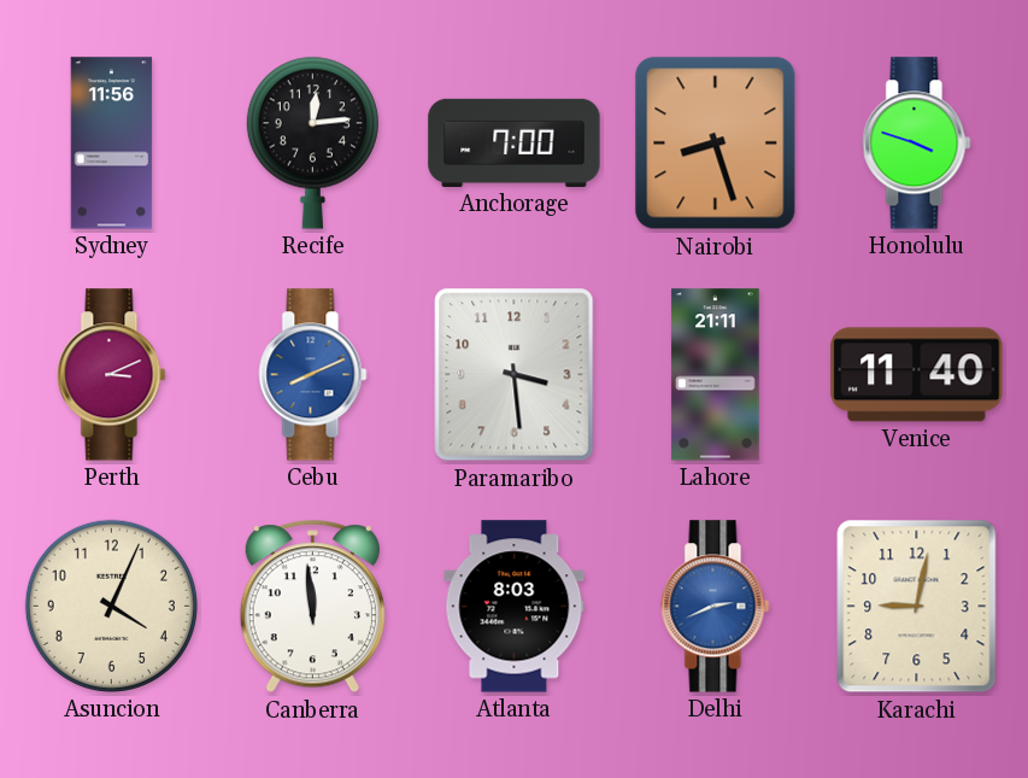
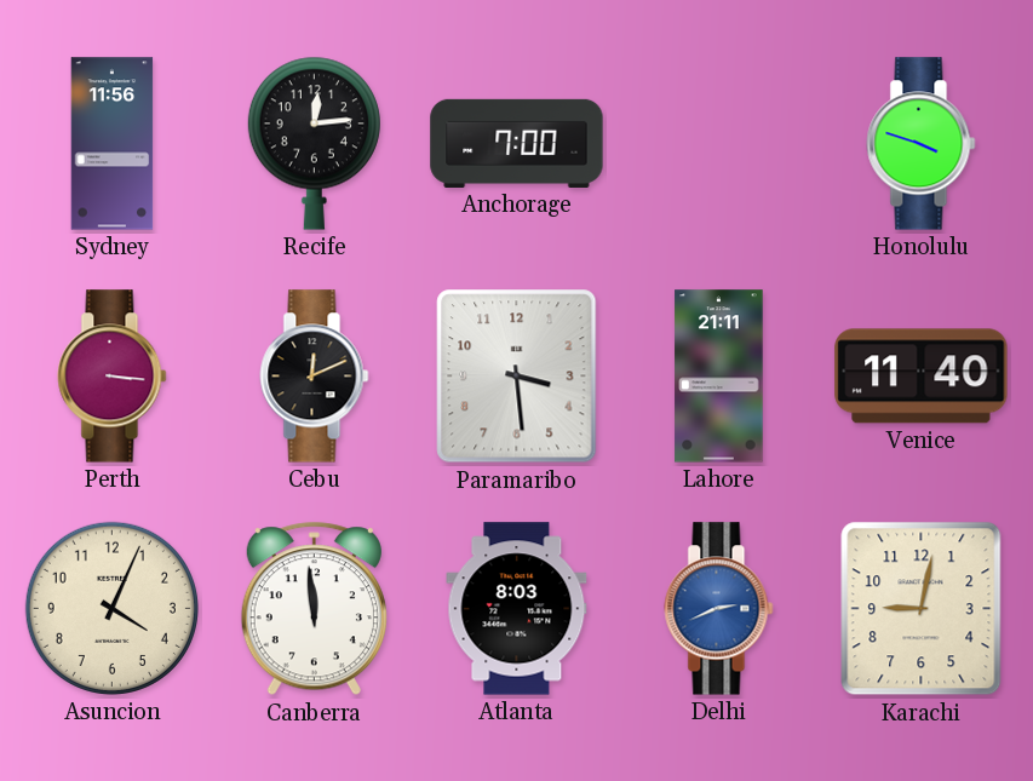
Nairobi: 8:27 -> none (716, 144)
Perth: 3:11 -> 3:16 (113, 377)
Cebu: 8:11 -> 12:11 (315, 377)
Cebu dial: blue -> black (315, 377)
